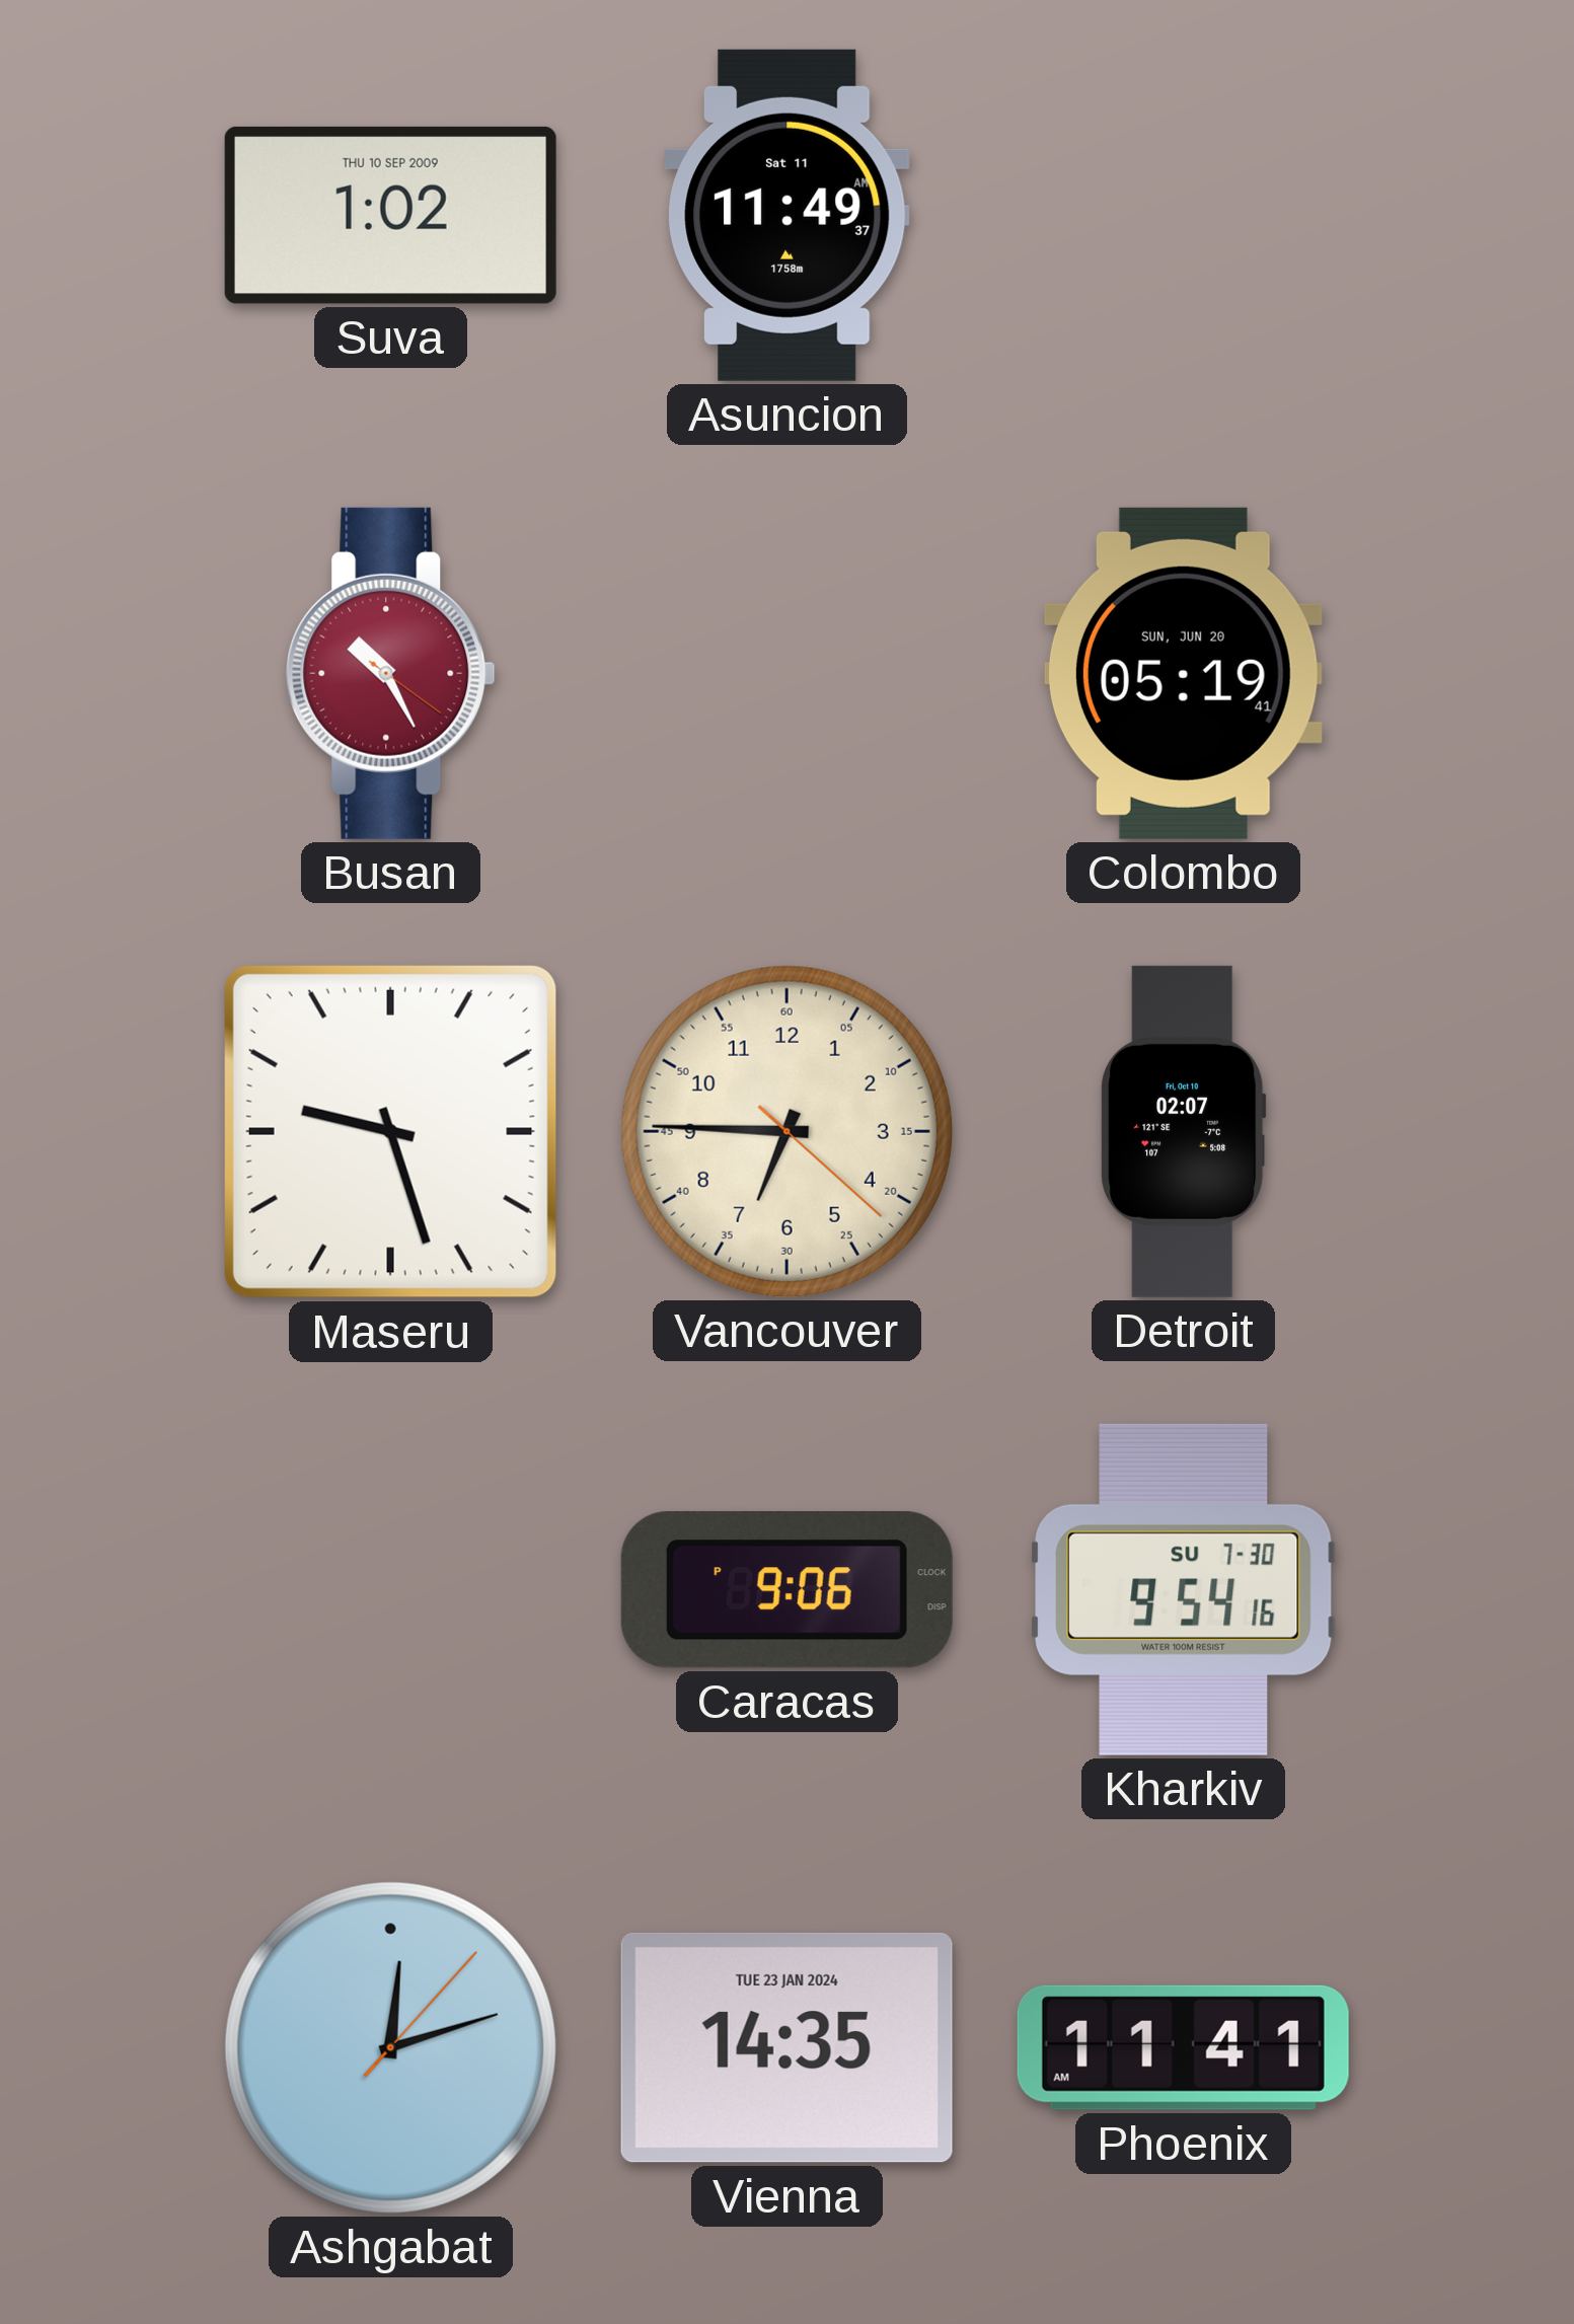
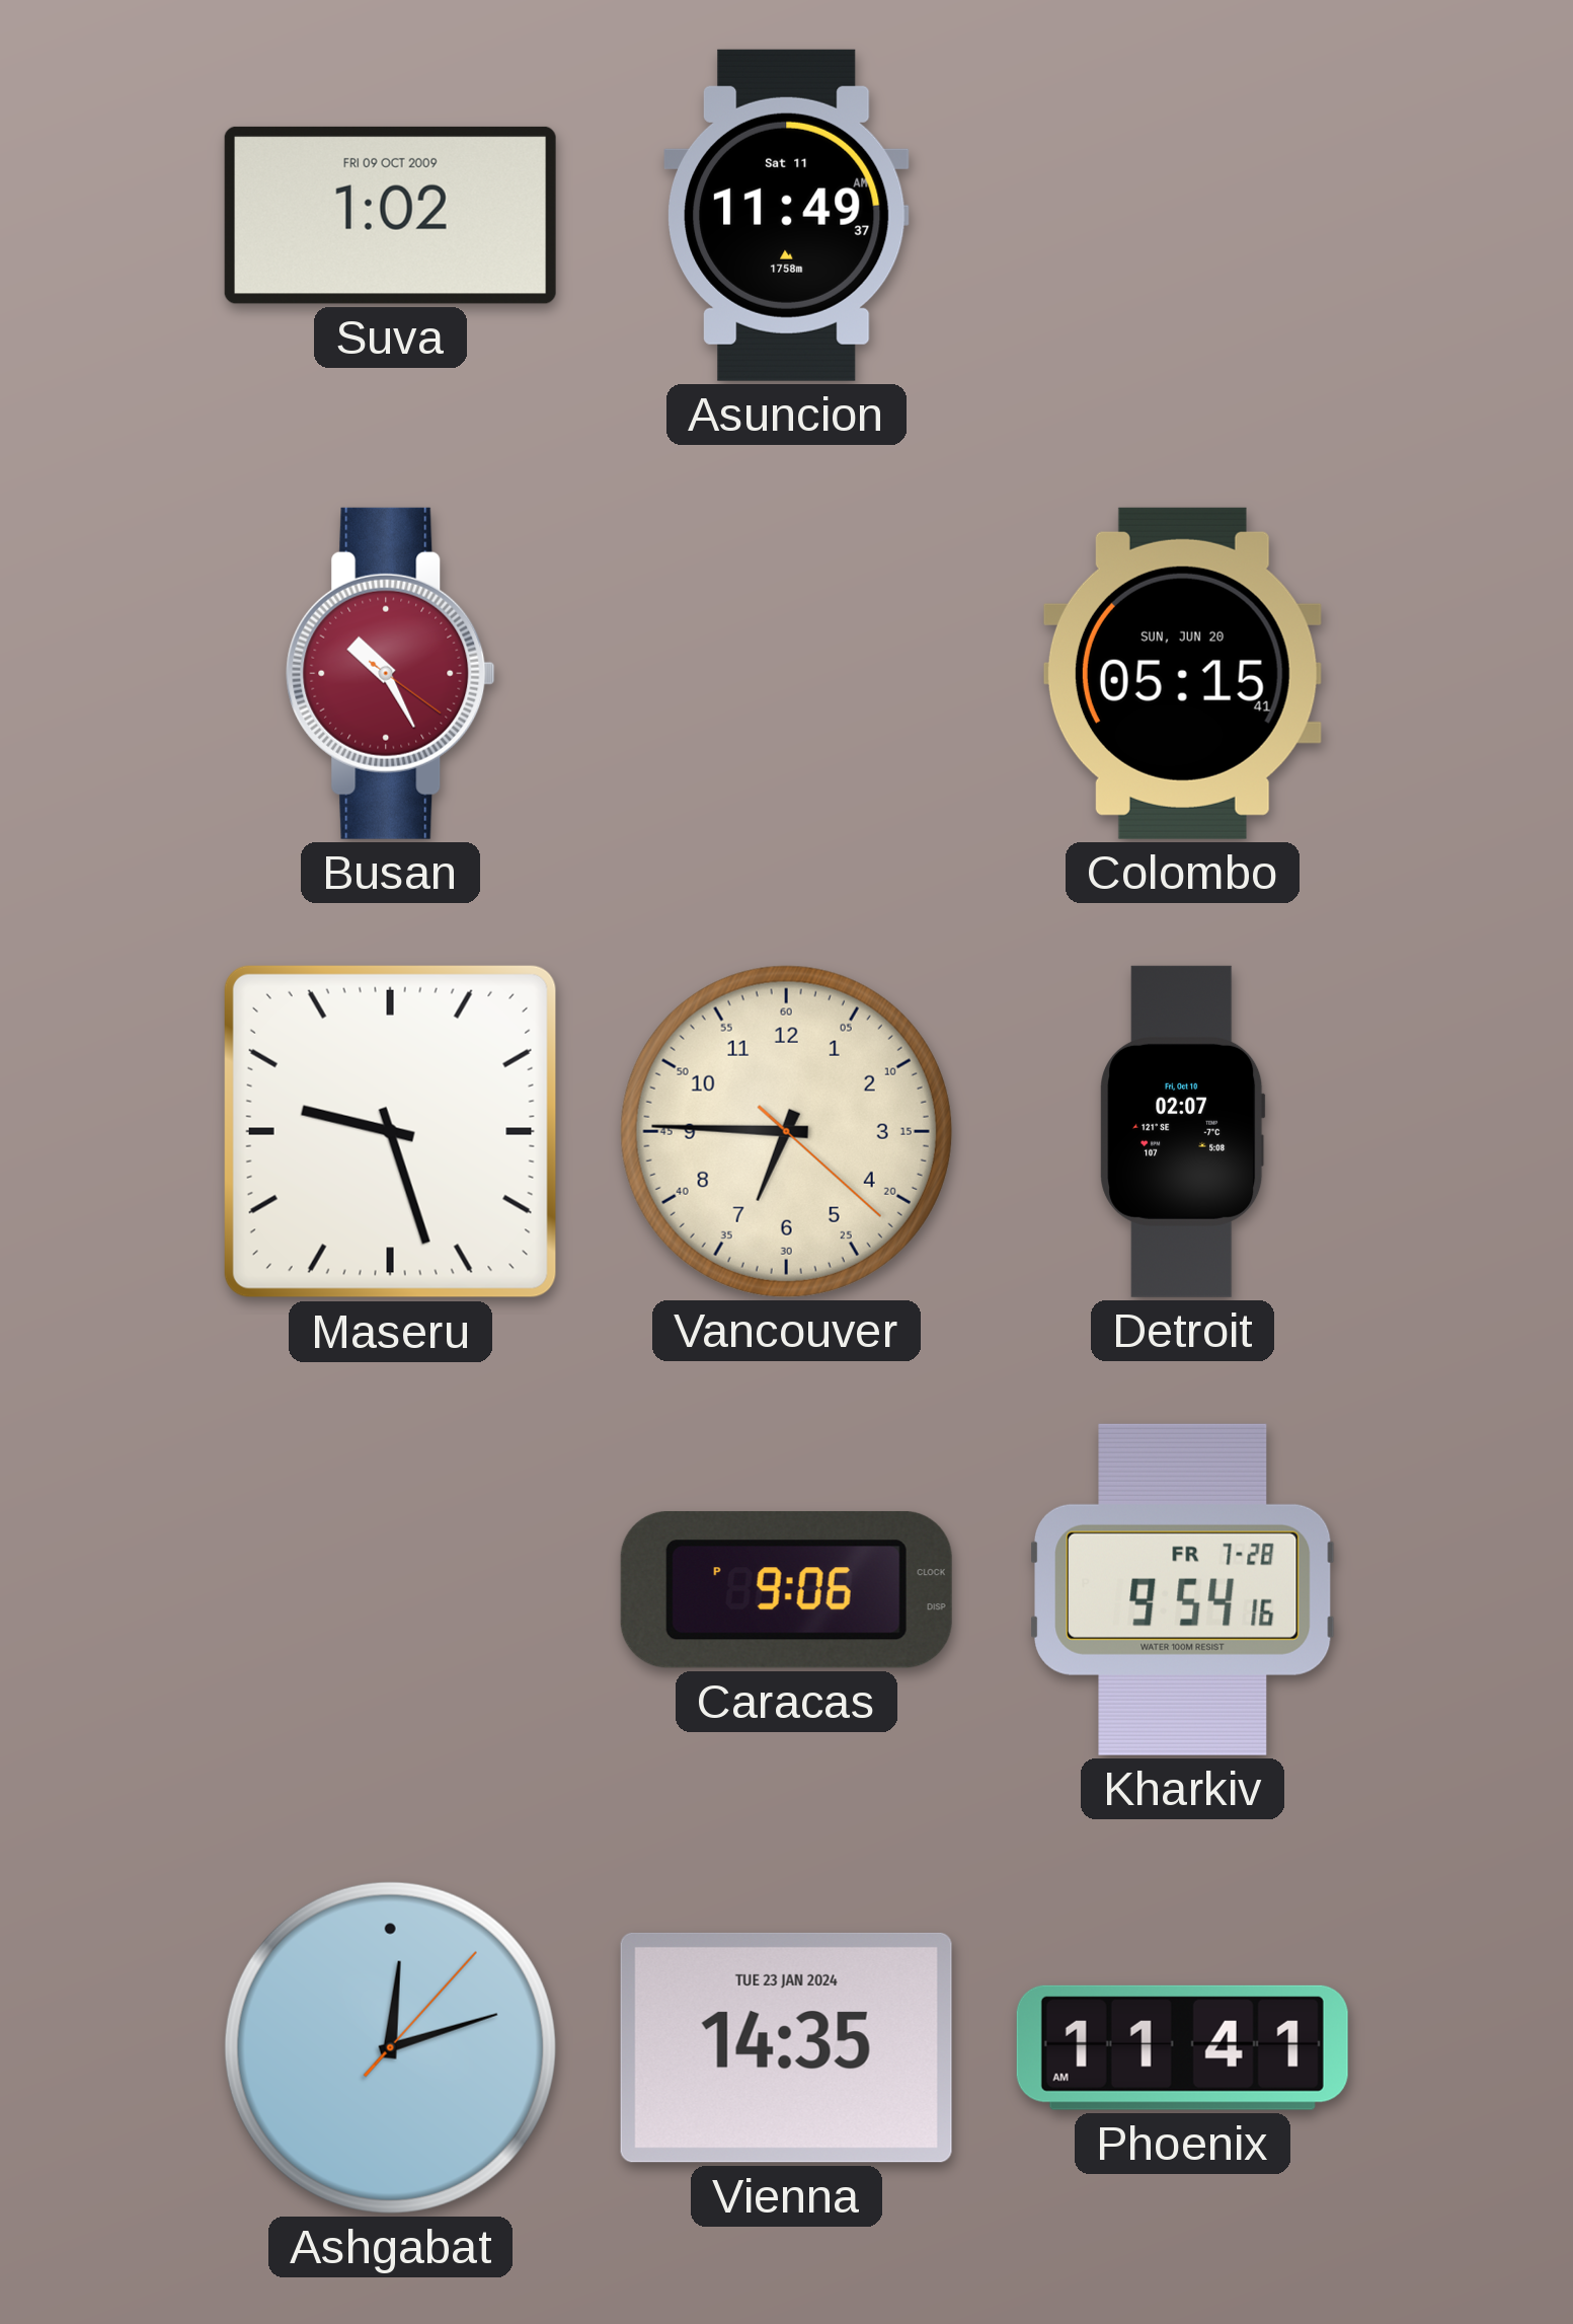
Suva date: THU 10 SEP 2009 -> FRI 09 OCT 2009 (390, 215)
Colombo: 05:19 -> 05:15 (1182, 673)
Kharkiv date: SU 7-30 -> FR 7-28 (1183, 1589)
